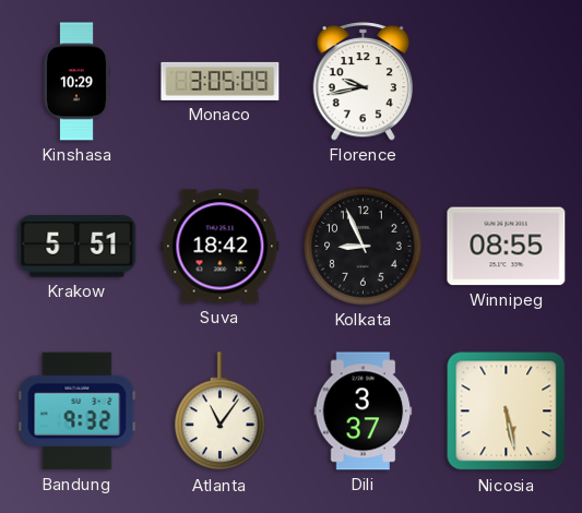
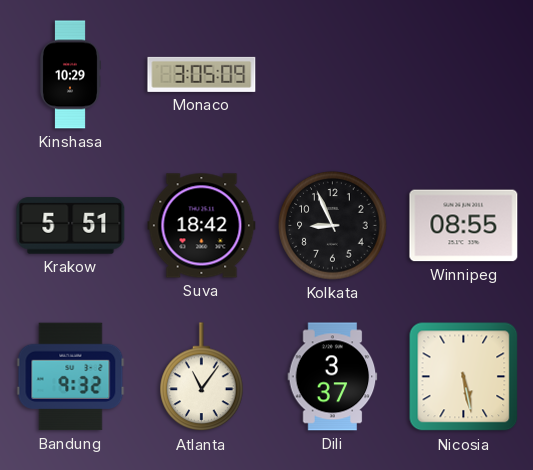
Florence: 9:43 -> none (363, 82)
